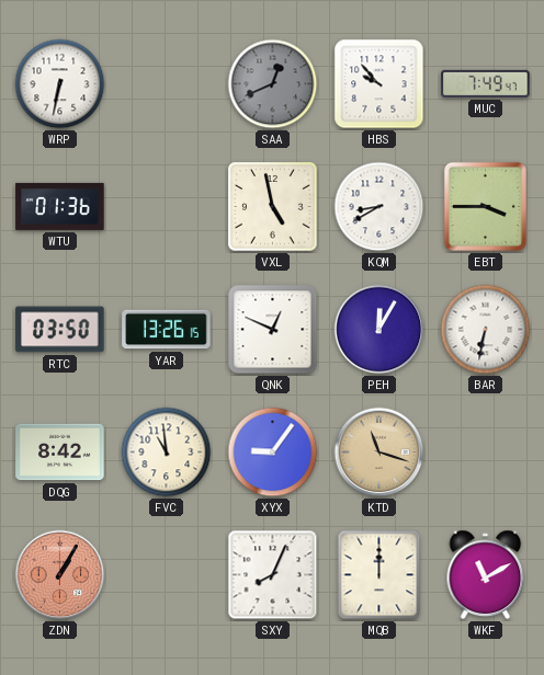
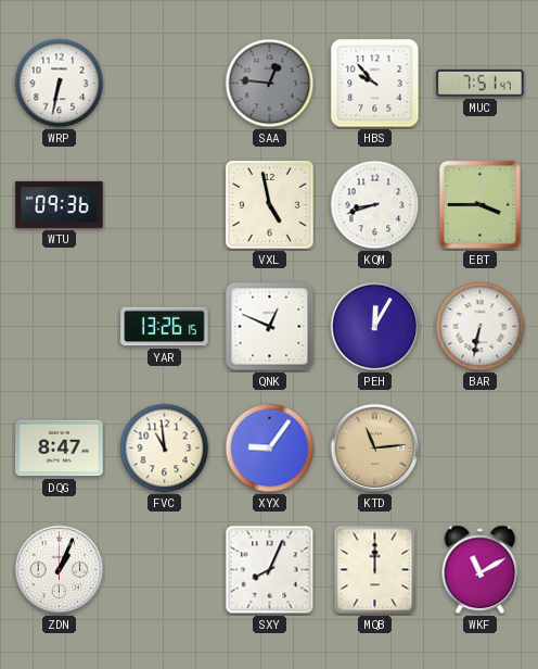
SAA: 12:41 -> 12:46 (270, 84)
MUC: 7:49 -> 7:51 (481, 83)
WTU: 01:36 -> 09:36 (60, 204)
KQM: 8:40 -> 8:42 (375, 205)
RTC: 03:50 -> none (60, 330)
DQG: 8:42 -> 8:47 (60, 449)
KTD: 11:18 -> 11:14 (375, 449)
ZDN: 1:05 -> 1:04 (60, 570)
ZDN dial: salmon -> white (60, 570)
